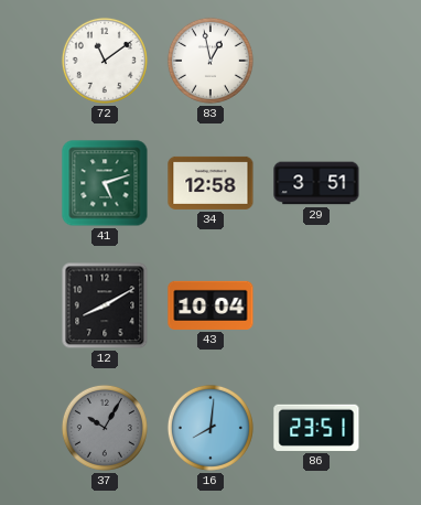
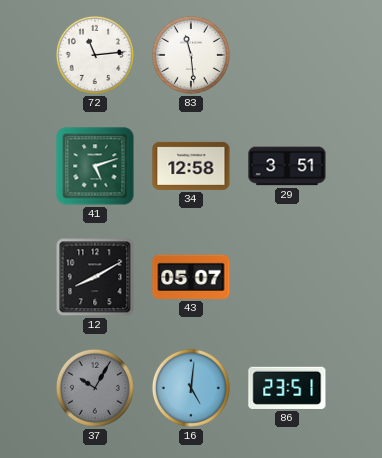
72: 11:09 -> 11:14 (95, 55)
83: 12:58 -> 11:29 (191, 55)
43: 10:04 -> 05:07 (191, 277)
16: 8:01 -> 5:01 (191, 388)
